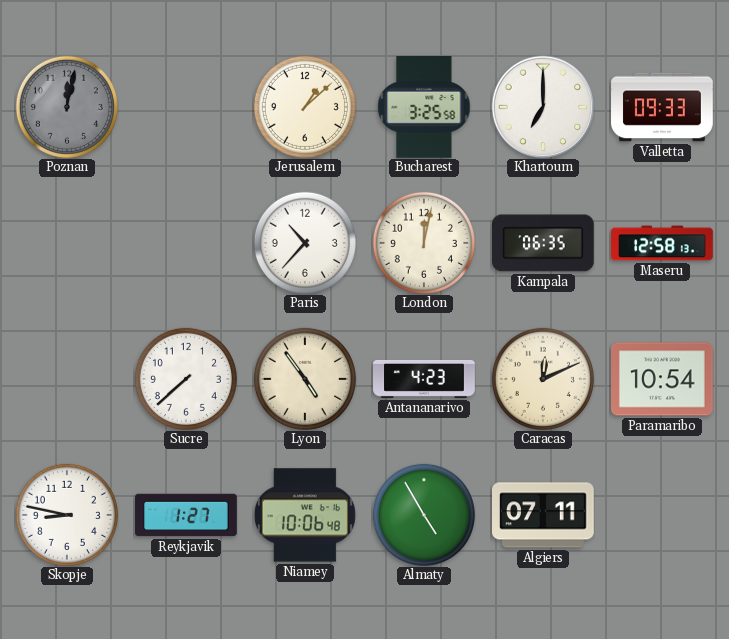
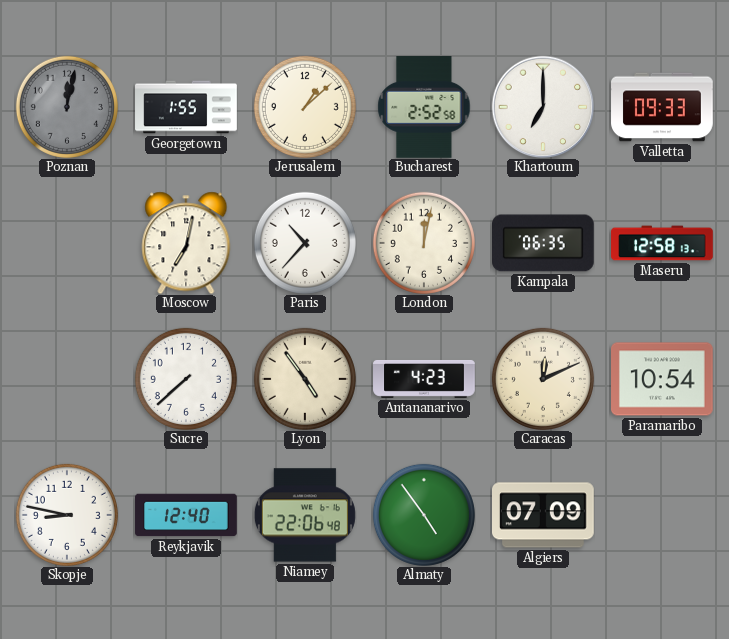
Georgetown: none -> 1:55 (186, 107)
Bucharest: 3:25 -> 2:52 (424, 108)
Moscow: none -> 7:02 (186, 243)
Reykjavik: 1:27 -> 12:40 (186, 515)
Niamey: 10:06 -> 22:06 (305, 515)
Almaty: 4:55 -> 4:54 (424, 515)
Algiers: 07:11 -> 07:09 (544, 515)
